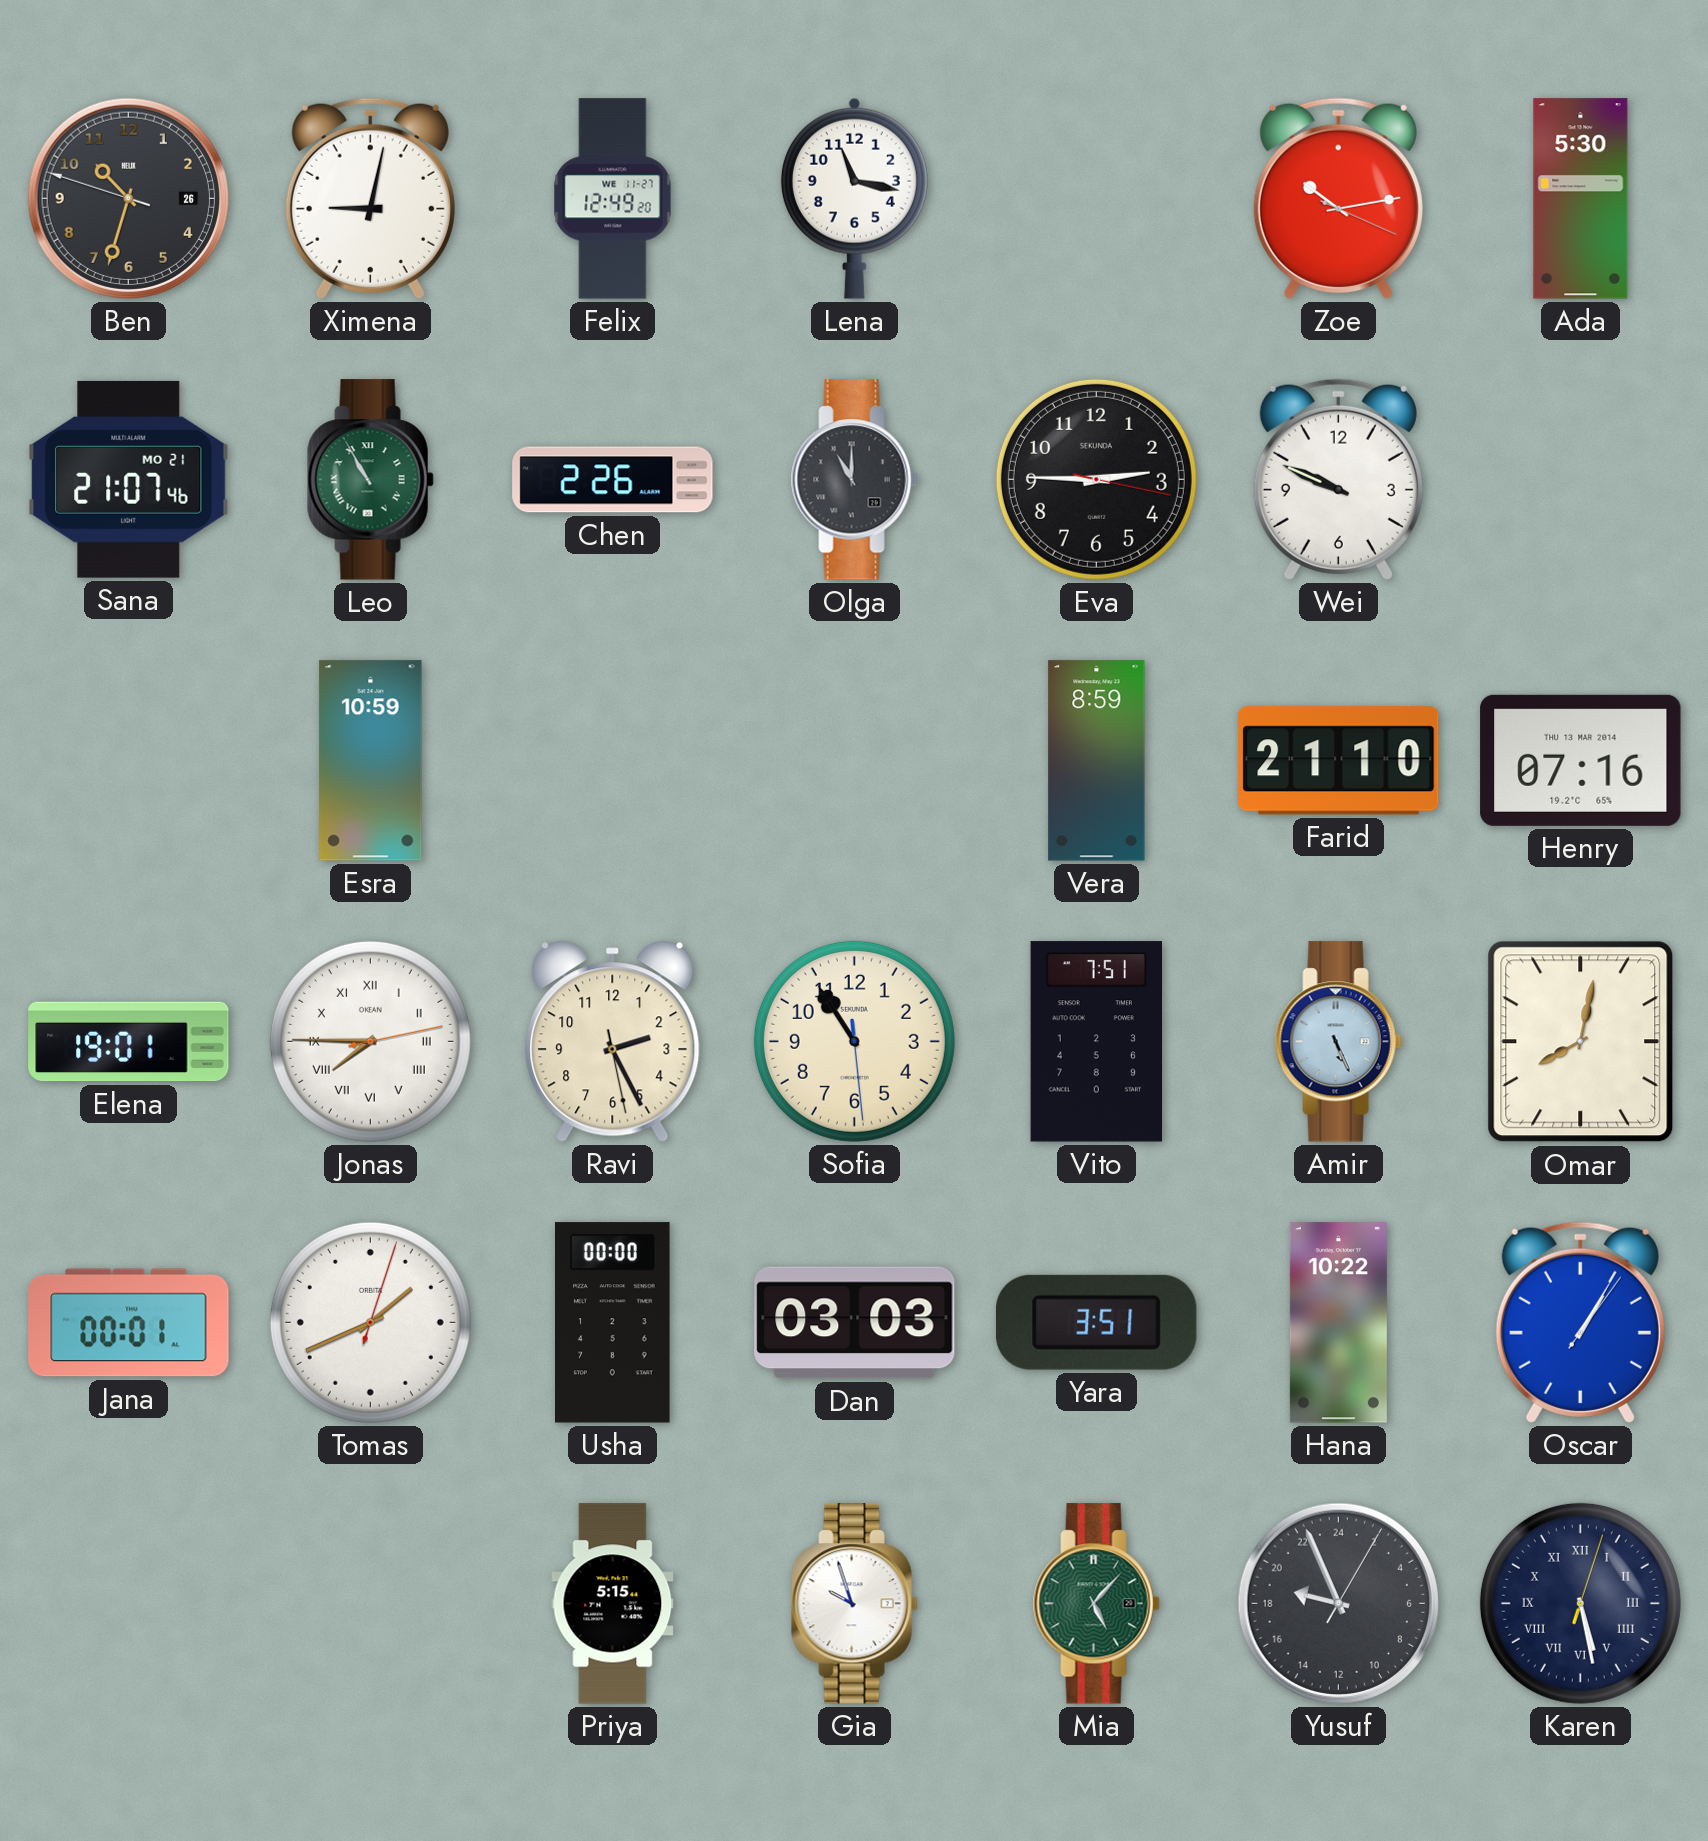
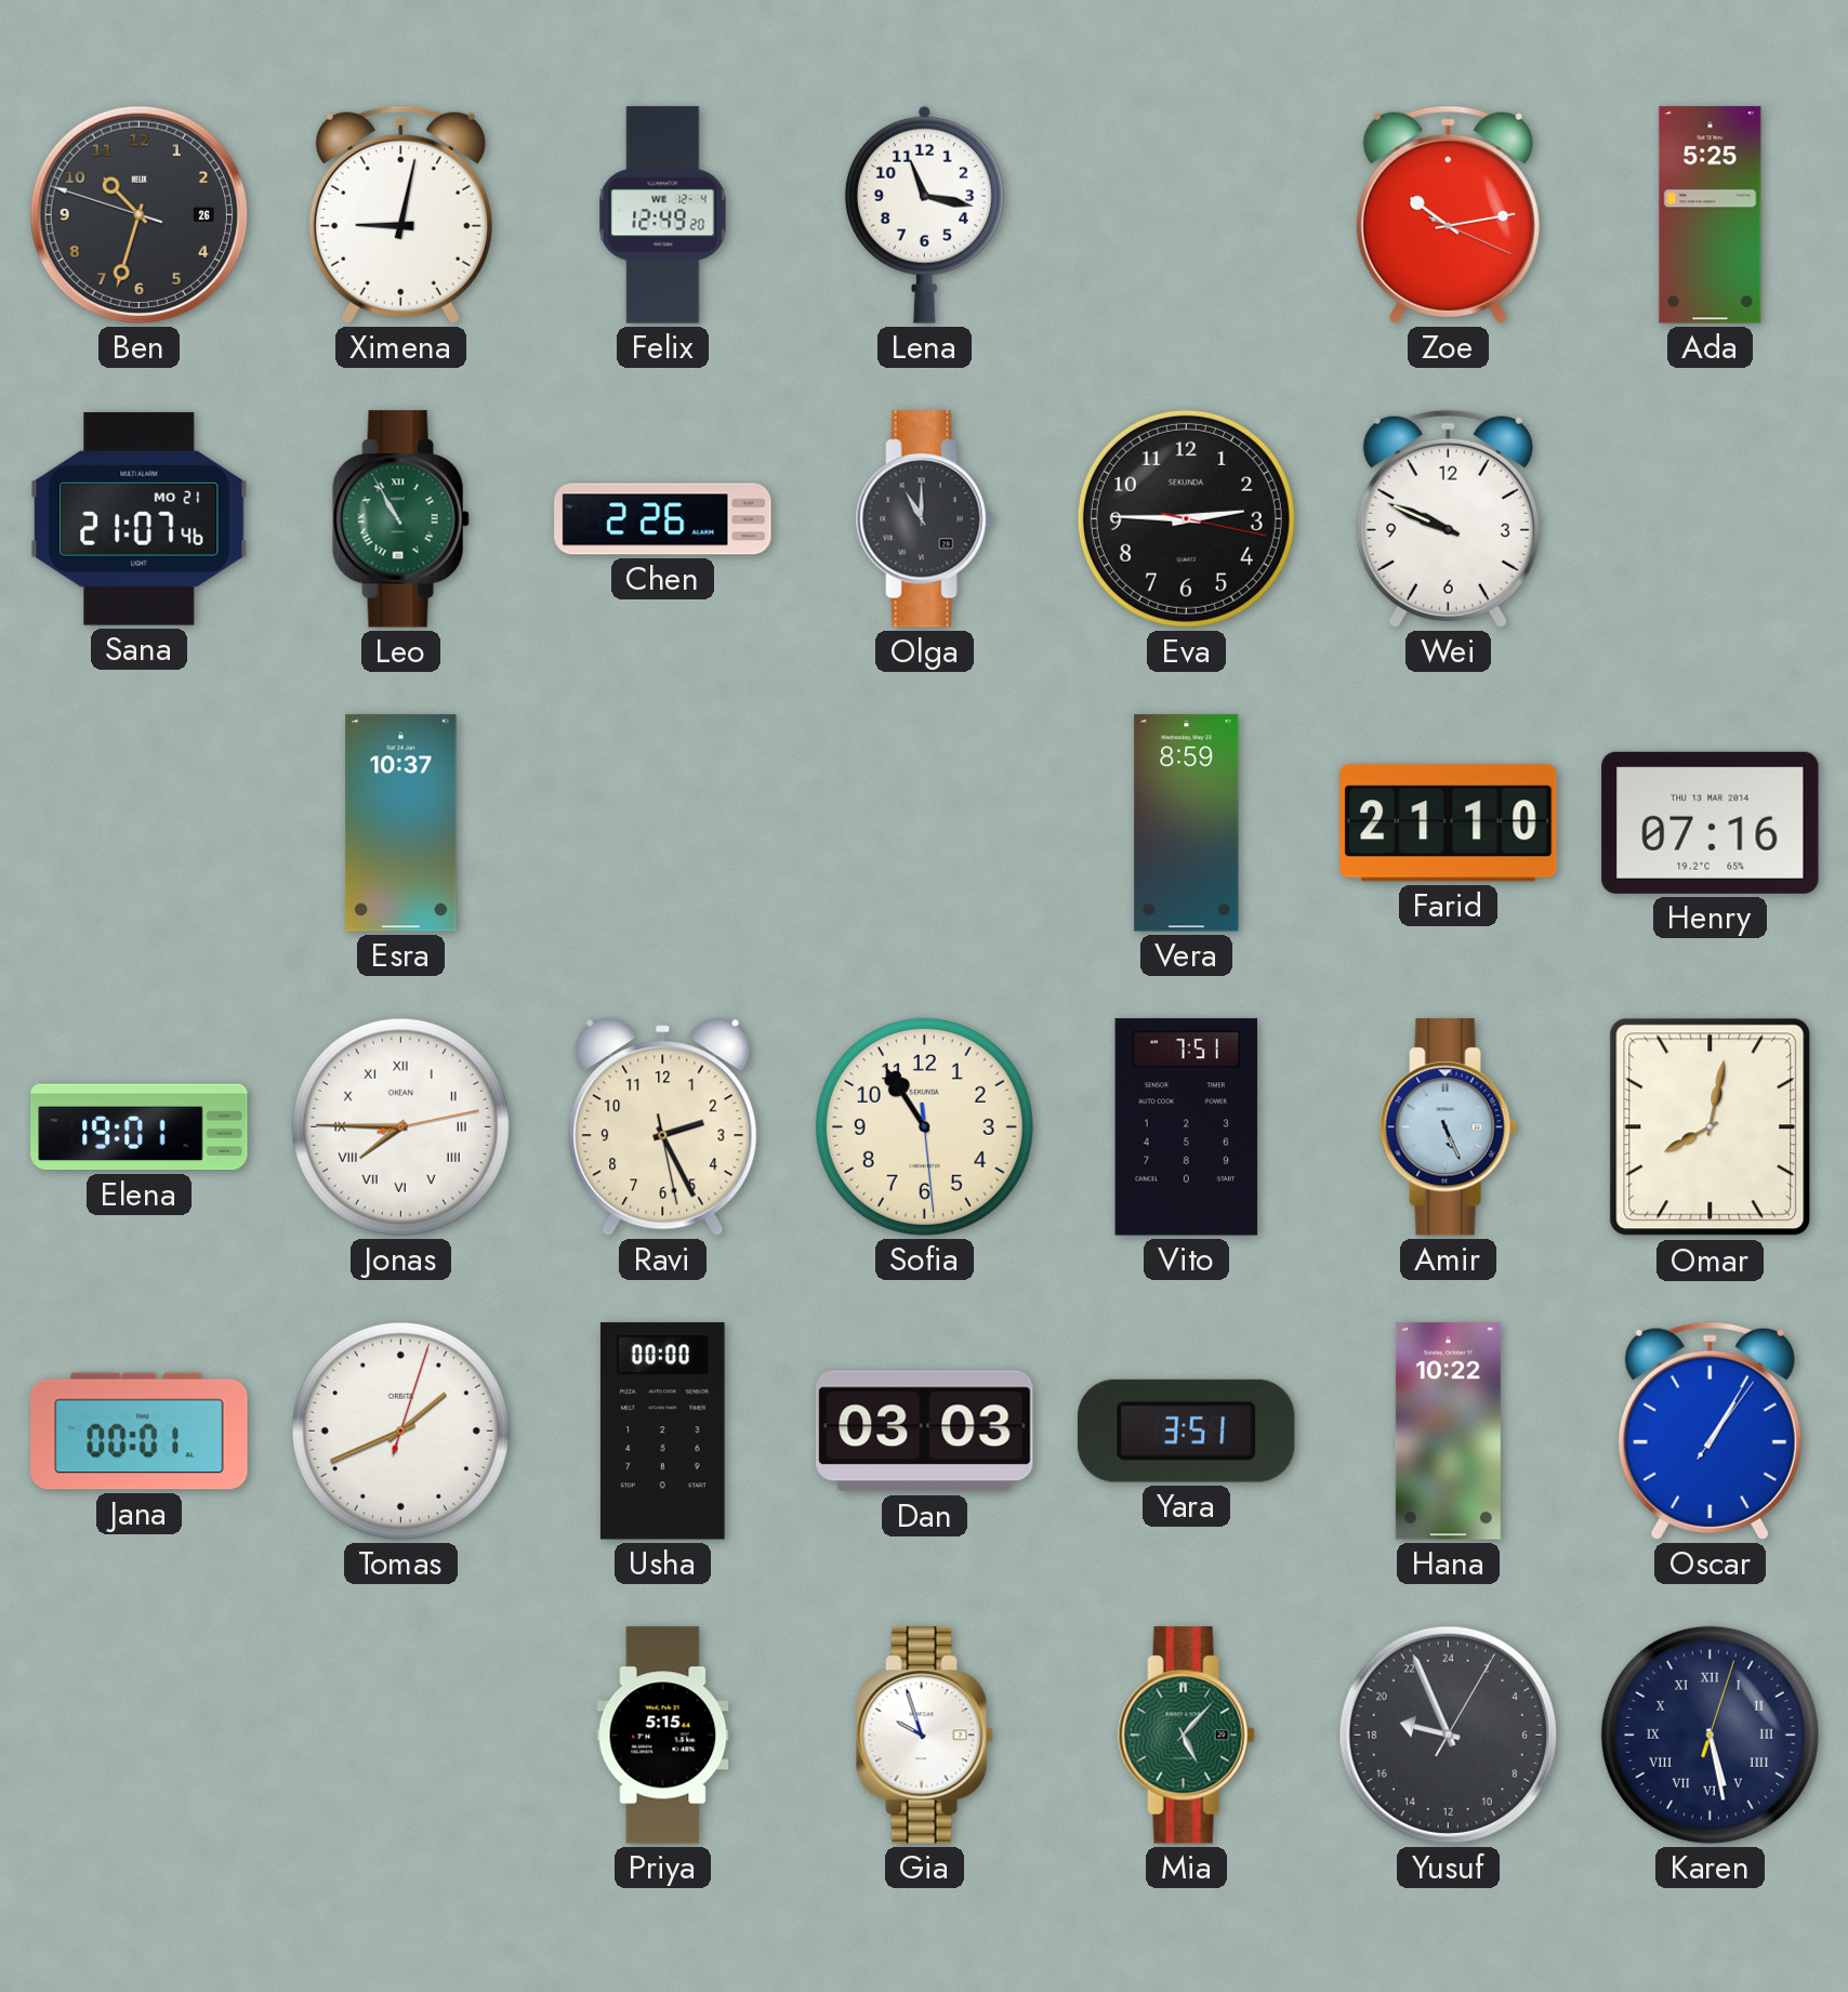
Felix date: WE 11-27 -> WE 12-4 (663, 215)
Ada: 5:30 -> 5:25 (1711, 215)
Esra: 10:59 -> 10:37 (401, 823)
